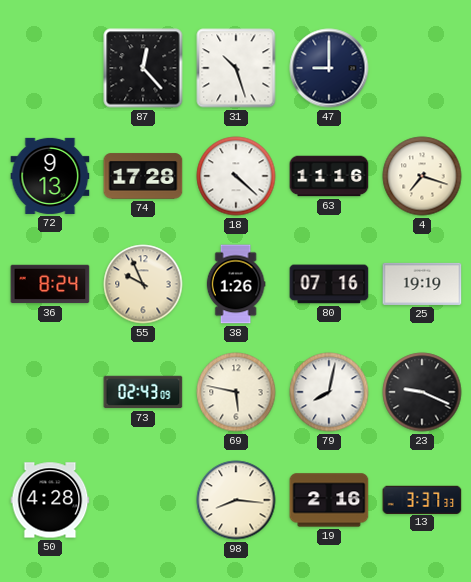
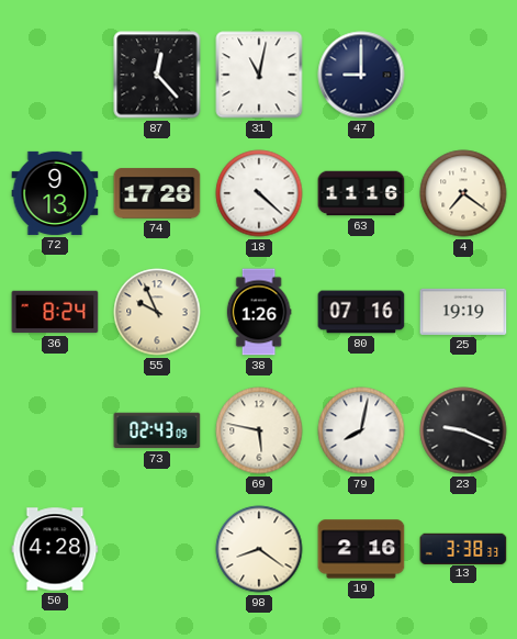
31: 10:27 -> 11:02 (259, 75)
4: 7:18 -> 7:21 (463, 193)
98: 8:16 -> 8:21 (259, 549)
13: 3:37 -> 3:38 (463, 548)
